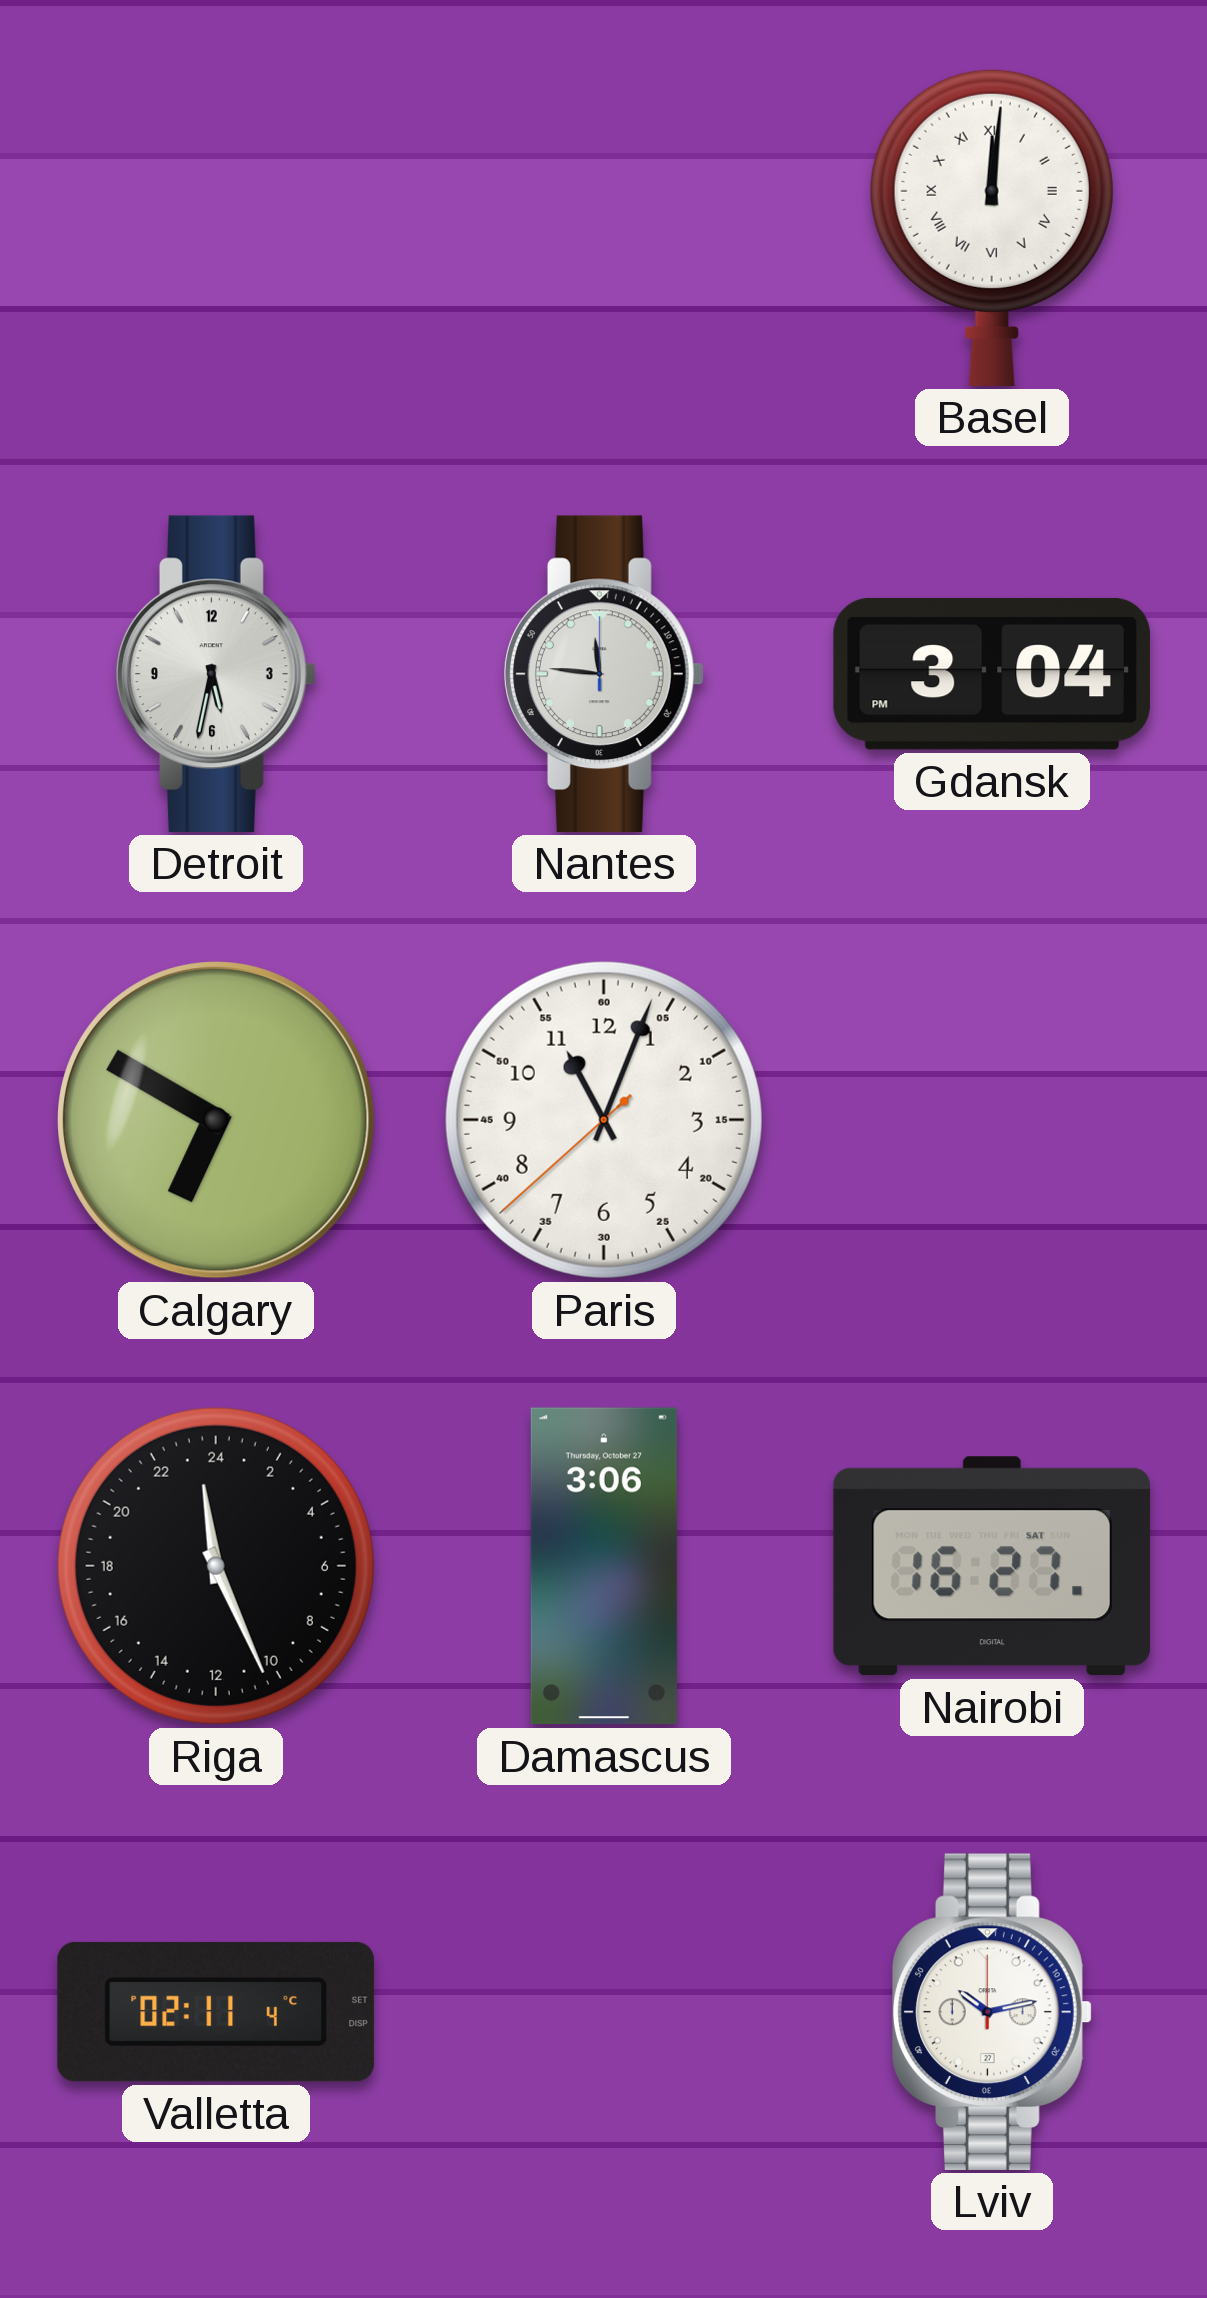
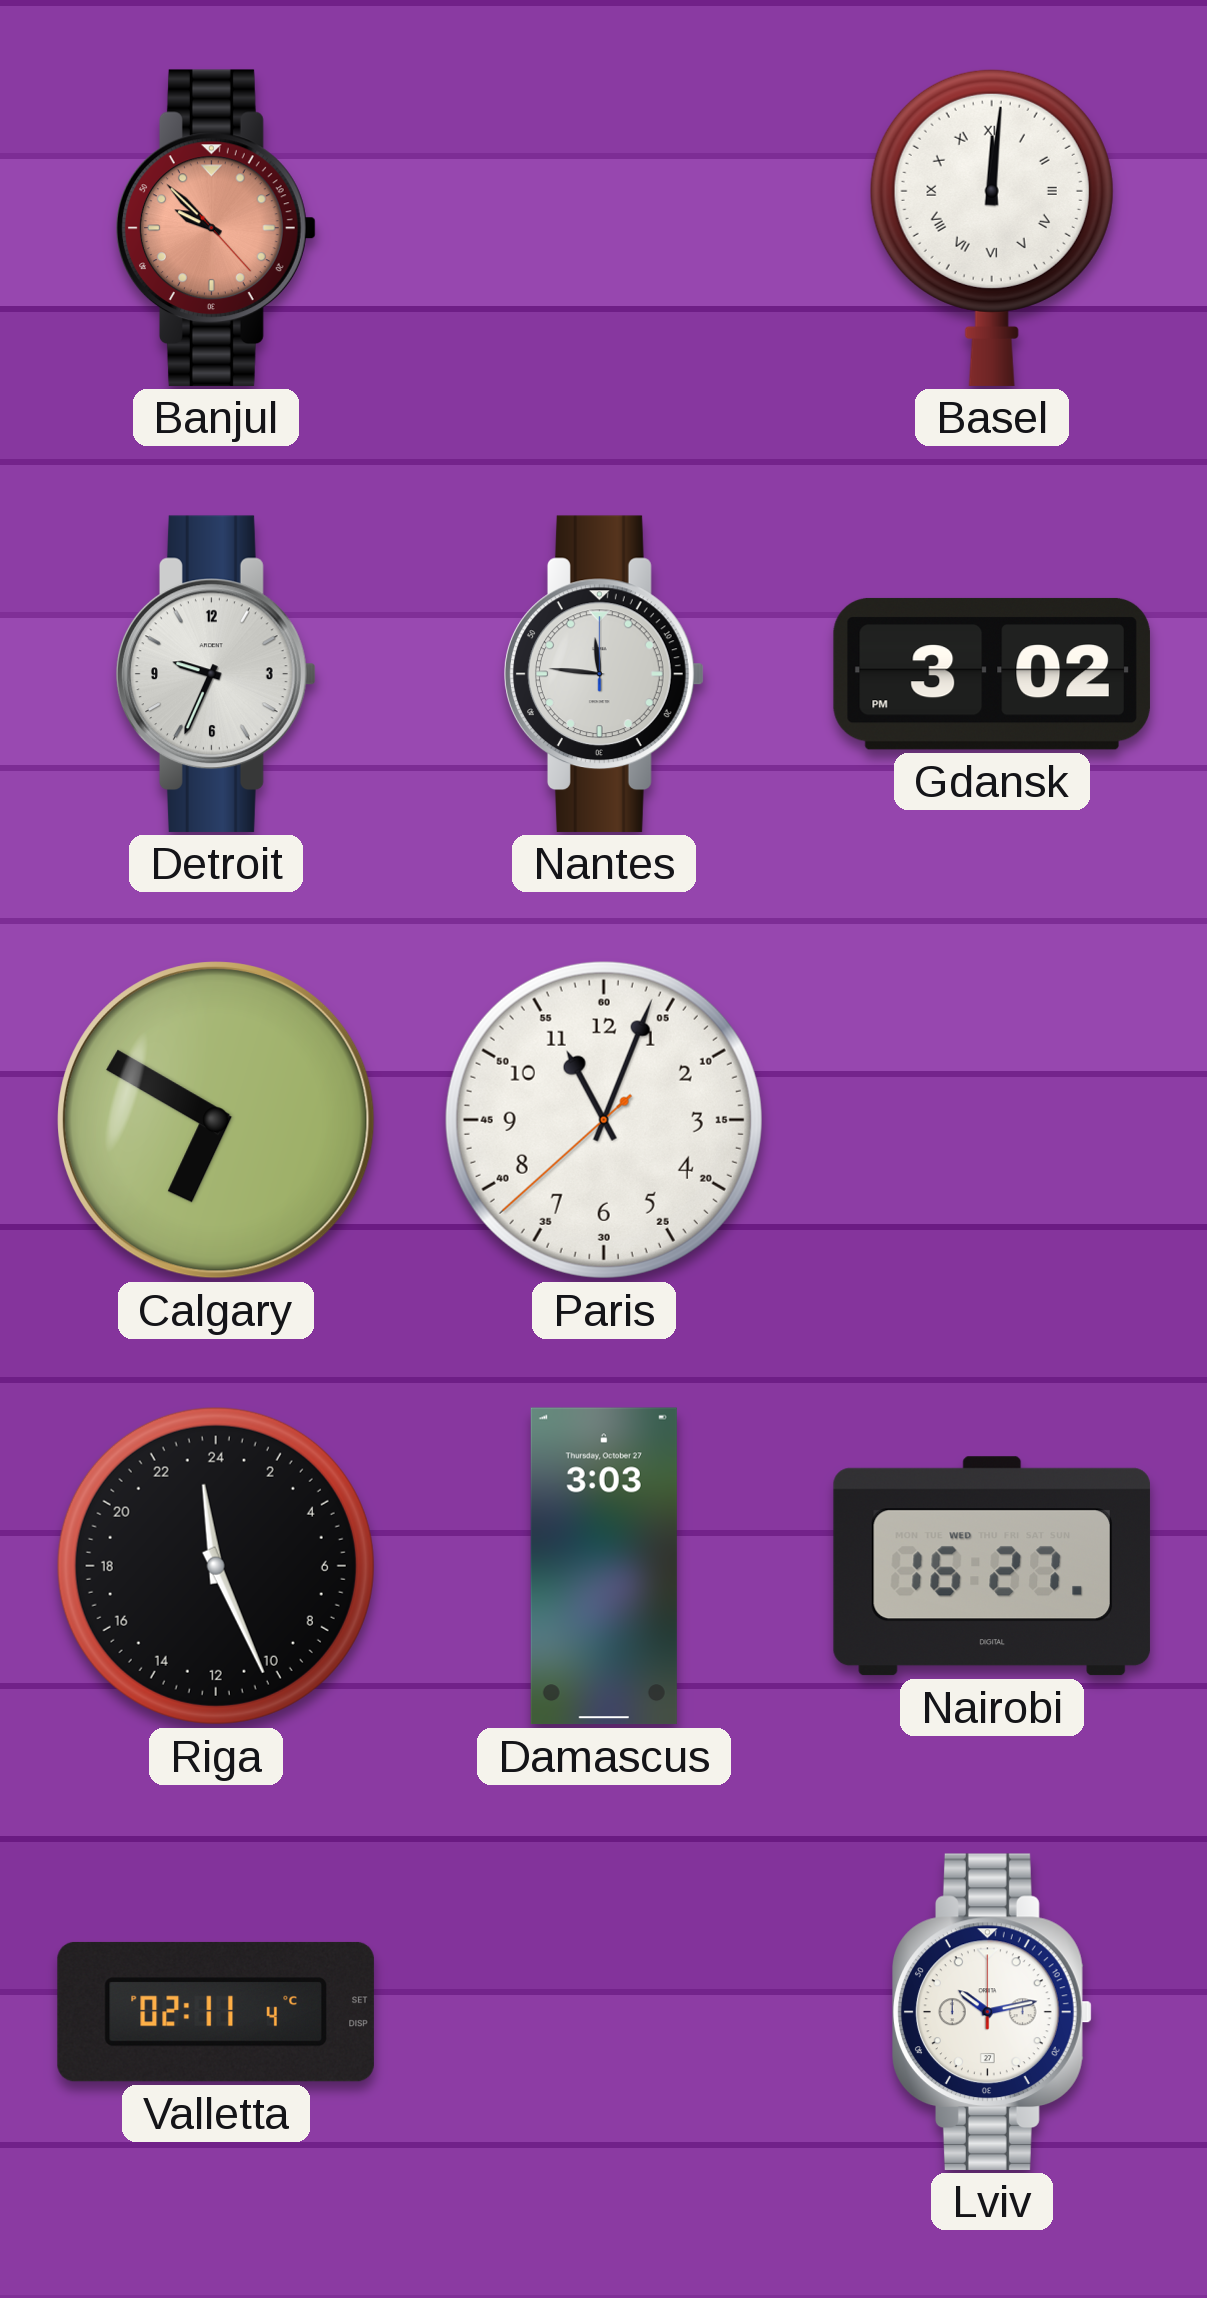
Banjul: none -> 9:52 (217, 228)
Detroit: 5:32 -> 9:34 (217, 674)
Gdansk: 3:04 -> 3:02 (992, 674)
Damascus: 3:06 -> 3:03 (604, 1566)
Nairobi date: SAT -> WED (992, 1566)
